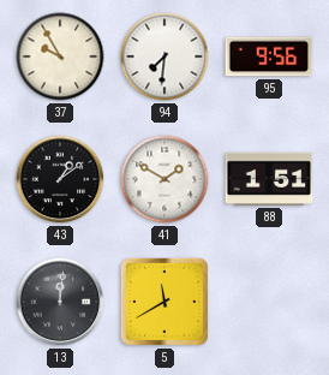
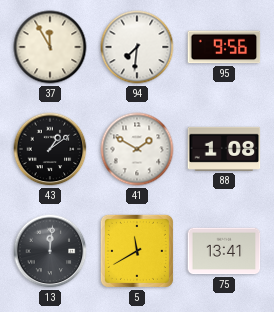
37: 9:55 -> 11:55 (50, 47)
88: 1:51 -> 1:08 (224, 149)
75: none -> 13:41 (224, 251)
